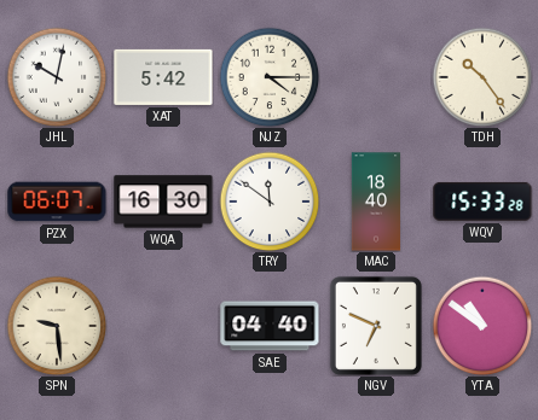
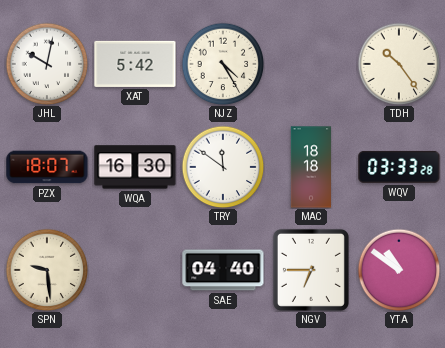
NJZ: 4:15 -> 4:25 (223, 64)
PZX: 06:07 -> 18:07 (47, 167)
MAC: 18:40 -> 18:18 (311, 167)
WQV: 15:33 -> 03:33 (399, 167)
NGV: 6:49 -> 6:45 (311, 270)
